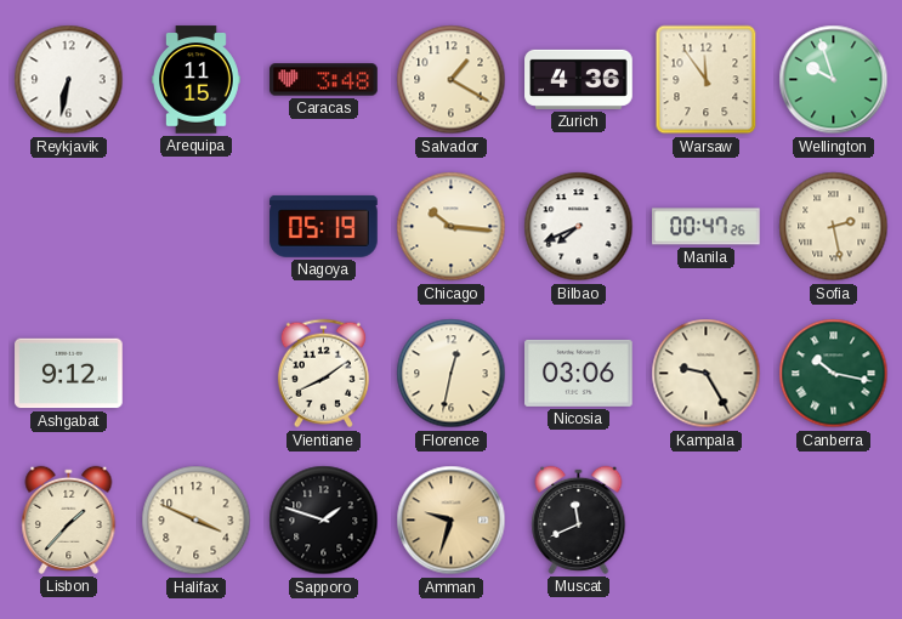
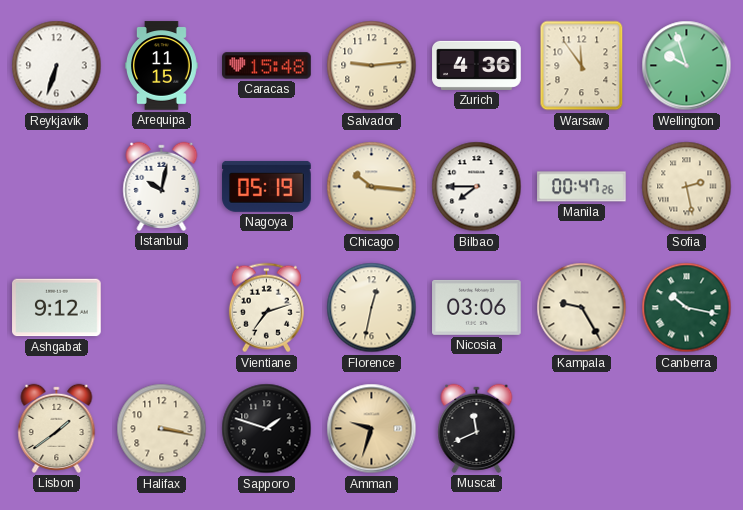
Reykjavik: 6:32 -> 6:33 (57, 66)
Caracas: 3:48 -> 15:48 (267, 66)
Salvador: 1:20 -> 9:14 (372, 66)
Istanbul: none -> 10:02 (162, 186)
Bilbao: 7:41 -> 7:45 (477, 187)
Vientiane: 8:09 -> 7:12 (266, 308)
Lisbon: 1:37 -> 1:39 (57, 428)
Halifax: 3:49 -> 3:17 (162, 429)
